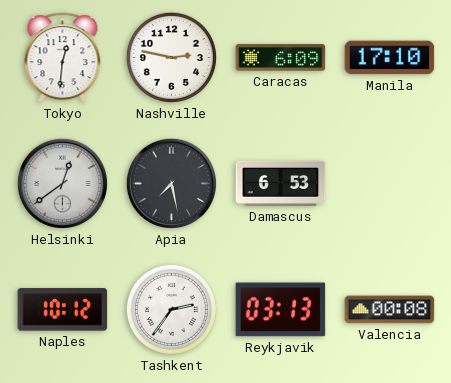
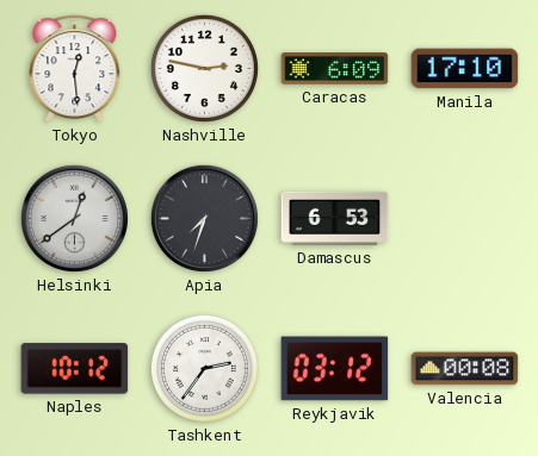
Tokyo: 12:31 -> 12:29 (75, 69)
Apia: 7:28 -> 7:33 (204, 218)
Reykjavik: 03:13 -> 03:12 (335, 369)
